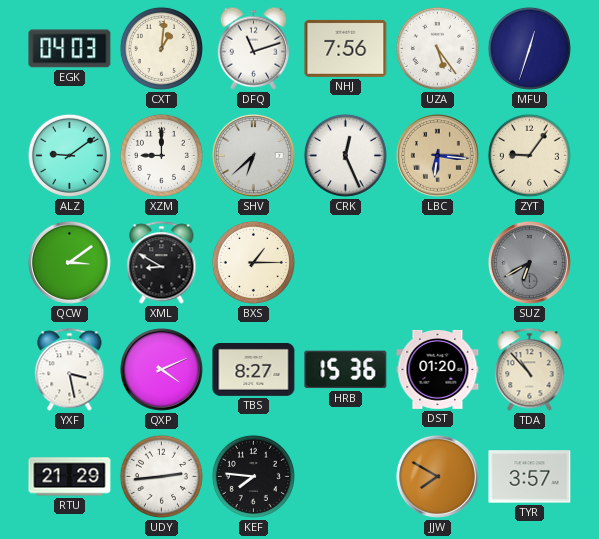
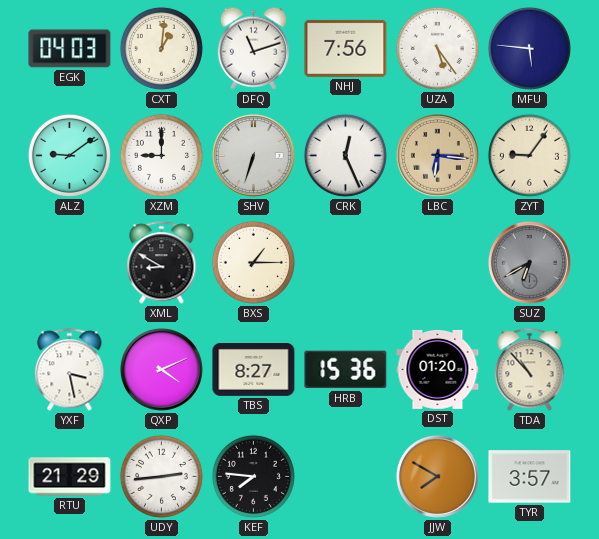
MFU: 12:33 -> 5:46 (529, 48)
SHV: 6:38 -> 6:33 (253, 155)
QCW: 3:09 -> none (69, 262)
